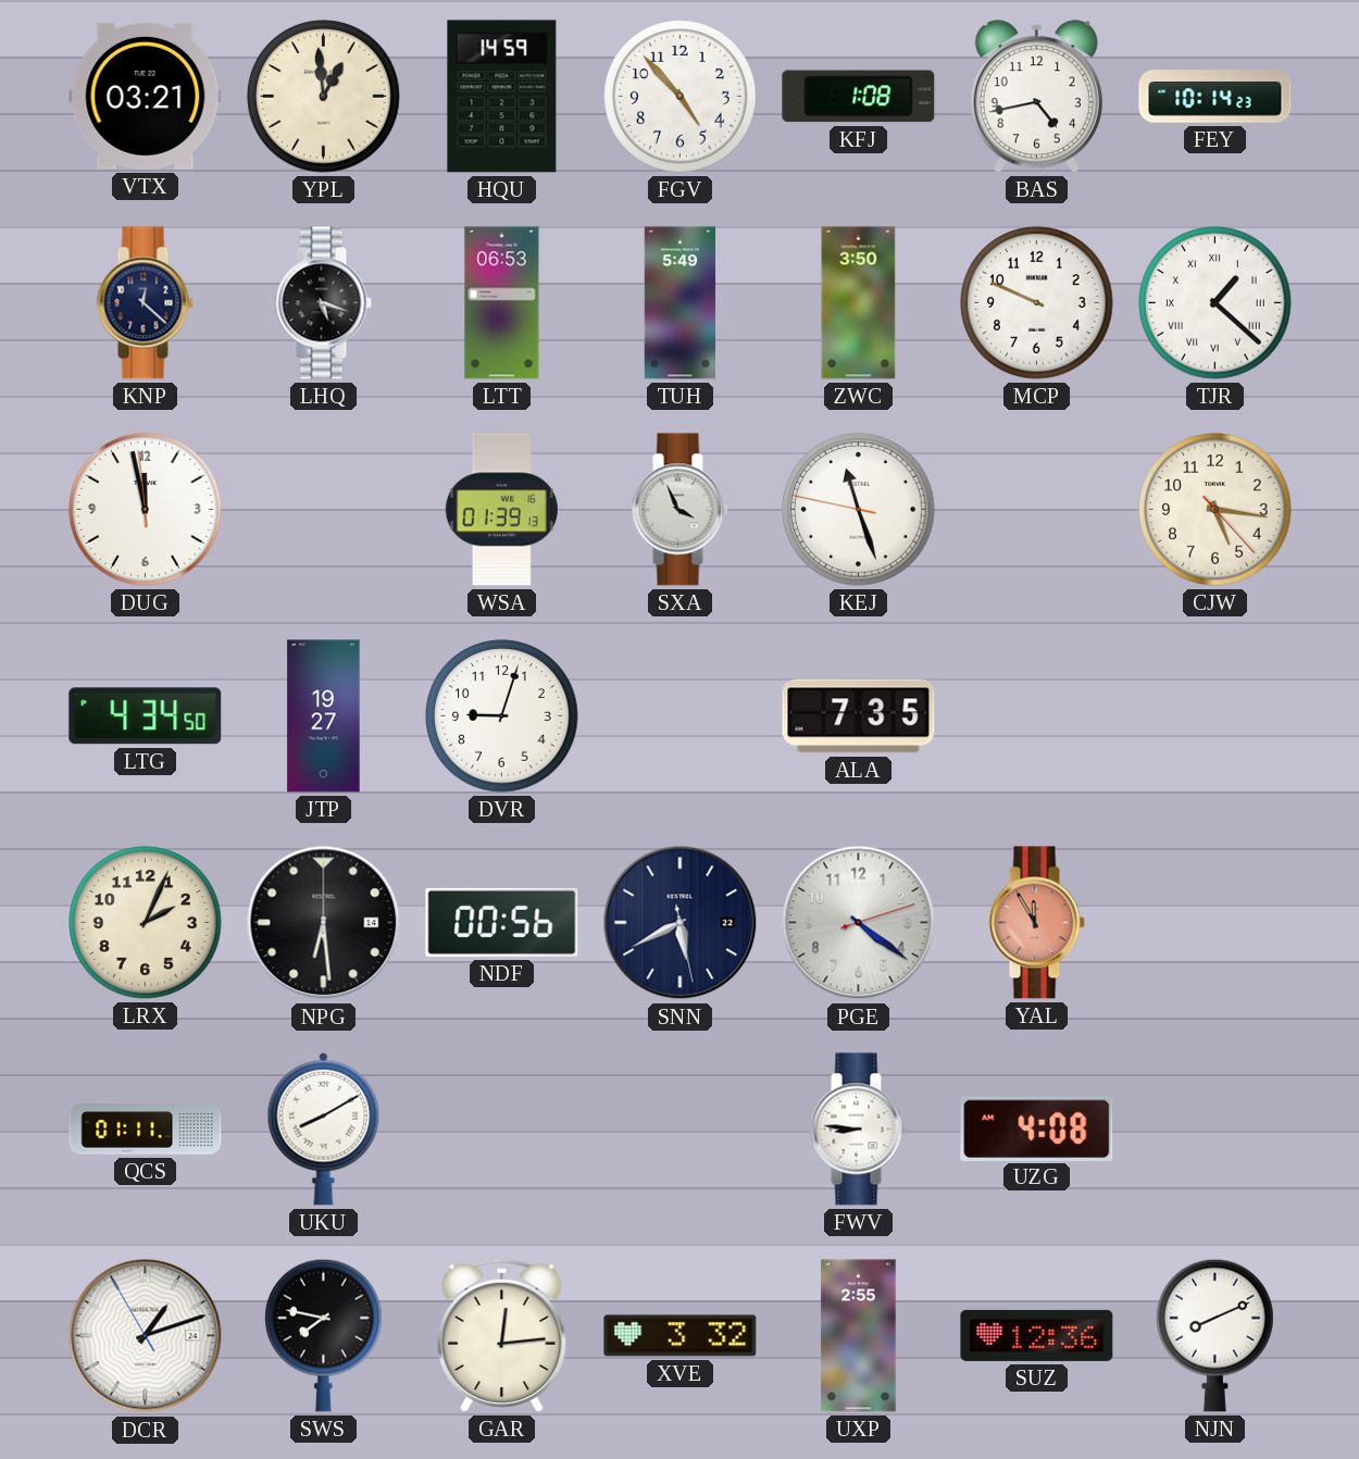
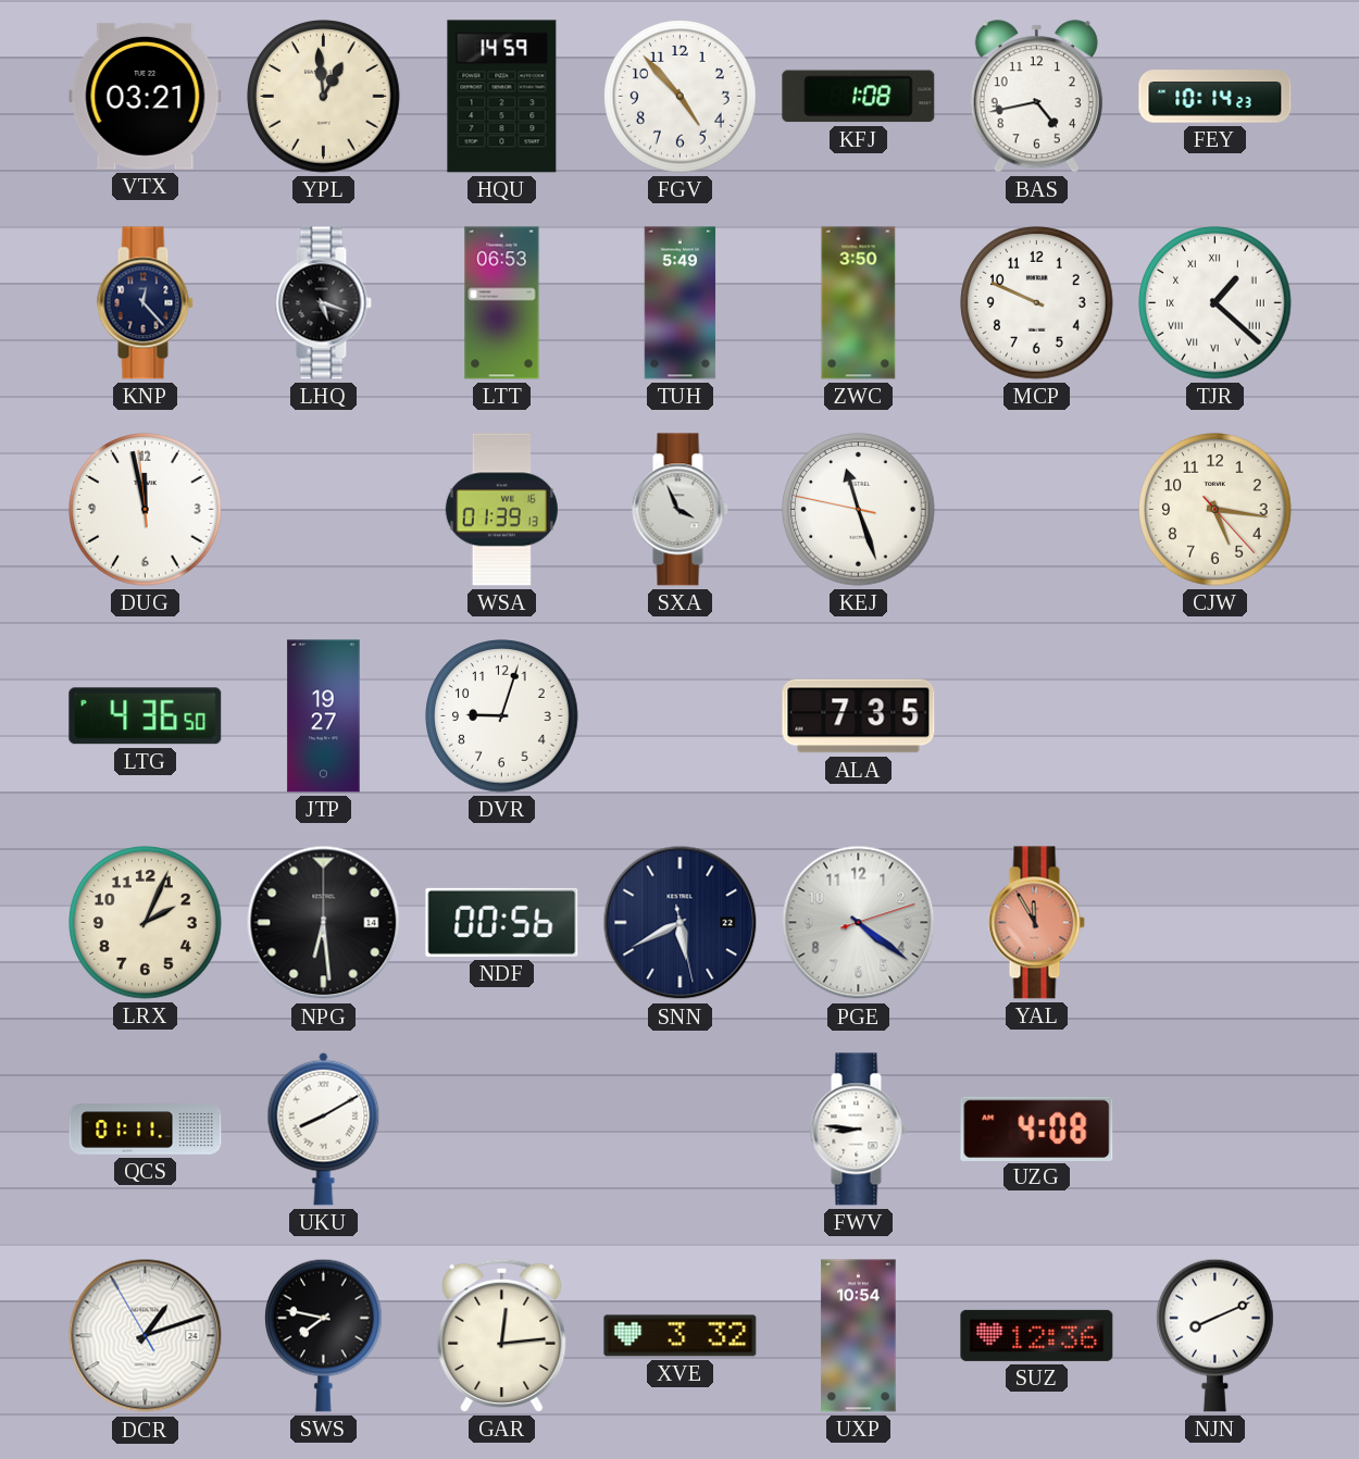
KNP: 12:22 -> 12:23 (145, 303)
LTG: 4:34 -> 4:36 (146, 716)
UXP: 2:55 -> 10:54 (859, 1336)
